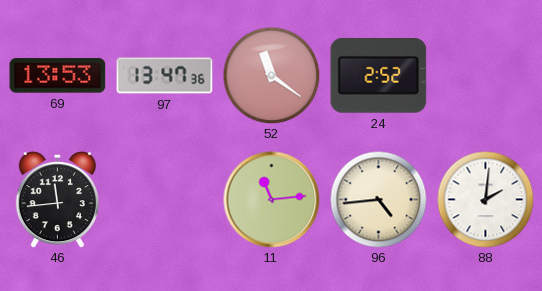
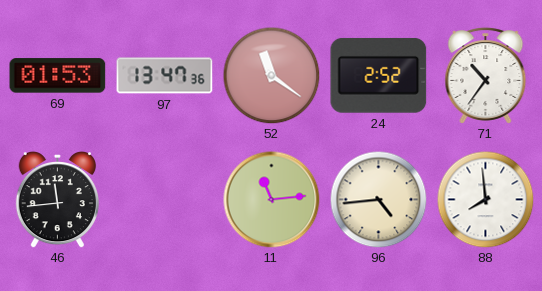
69: 13:53 -> 01:53 (58, 76)
71: none -> 10:36 (486, 76)
88: 2:01 -> 7:59 (485, 199)
